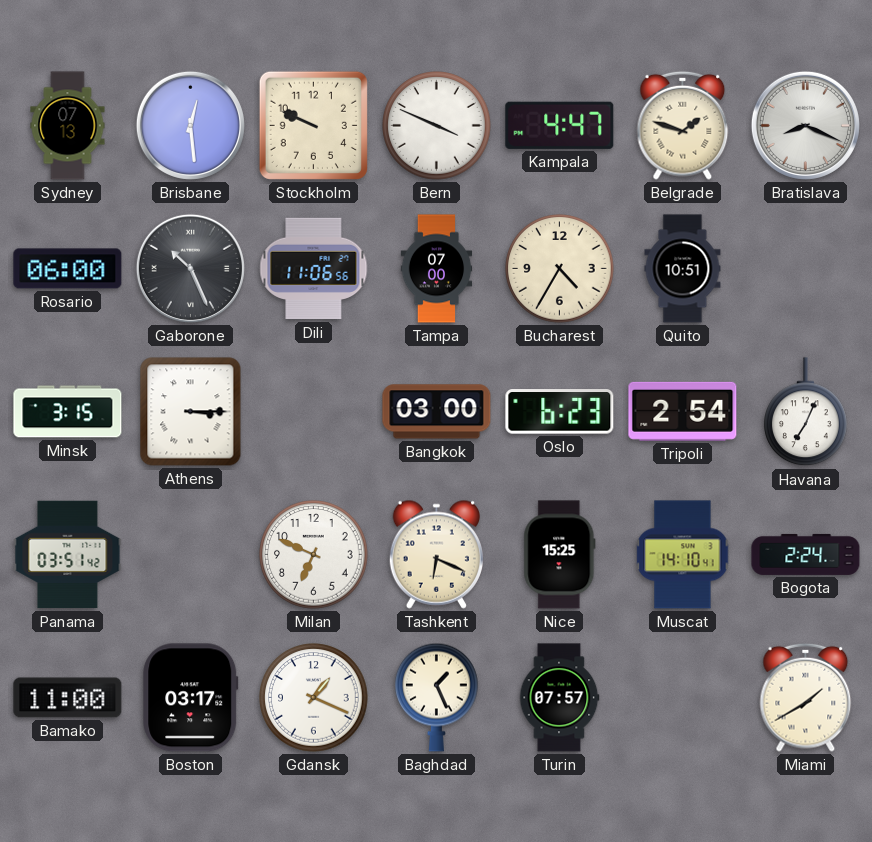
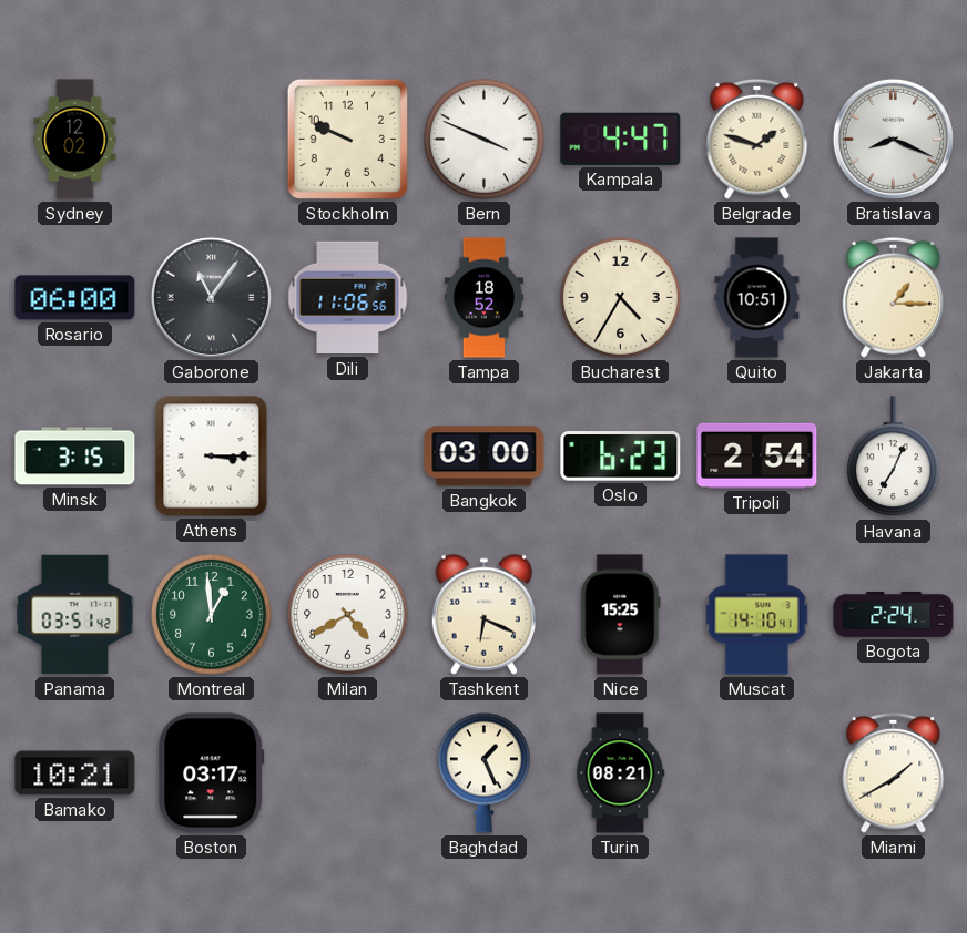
Sydney: 07:13 -> 12:02 (75, 140)
Brisbane: 12:29 -> none (190, 125)
Gaborone: 10:26 -> 11:06 (211, 297)
Tampa: 07:00 -> 18:52 (485, 298)
Jakarta: none -> 1:15 (894, 297)
Montreal: none -> 12:59 (212, 615)
Milan: 6:49 -> 4:40 (348, 615)
Bamako: 11:00 -> 10:21 (75, 773)
Gdansk: 1:19 -> none (314, 698)
Turin: 07:57 -> 08:21 (620, 773)
